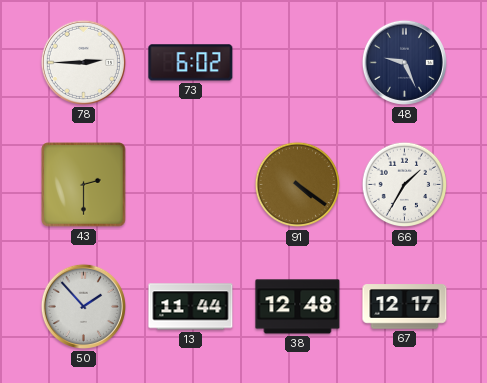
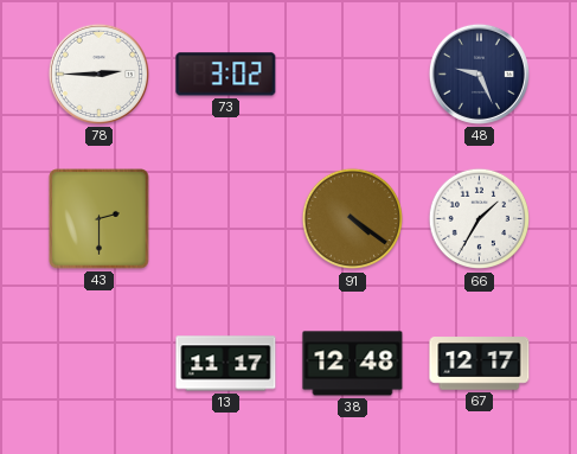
73: 6:02 -> 3:02 (226, 75)
50: 1:53 -> none (83, 306)
13: 11:44 -> 11:17 (226, 364)
